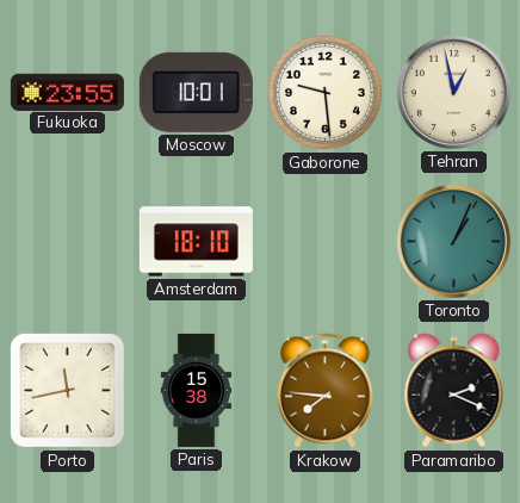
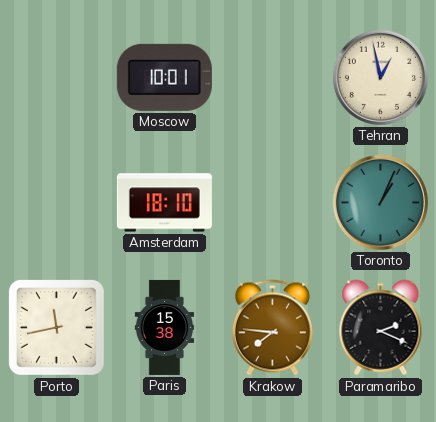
Fukuoka: 23:55 -> none (67, 92)
Gaborone: 9:29 -> none (324, 92)
